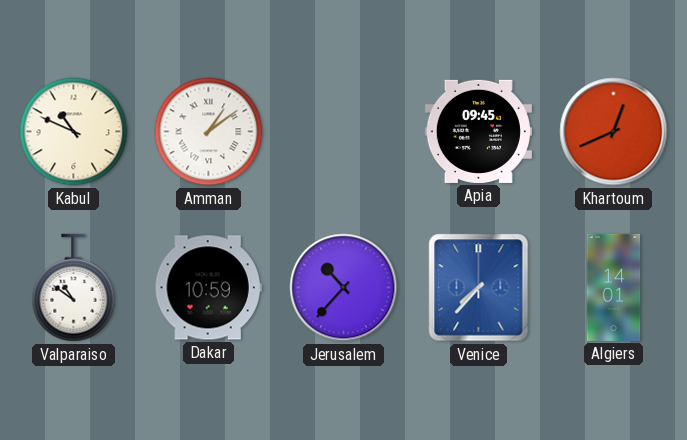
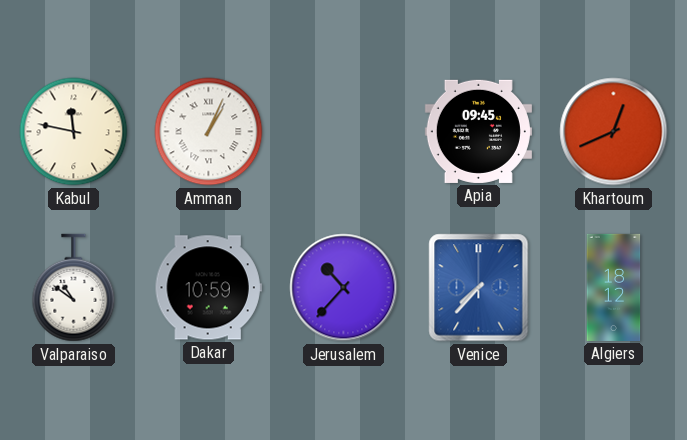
Kabul: 10:49 -> 11:47 (74, 132)
Amman: 1:09 -> 1:04 (209, 132)
Algiers: 14:01 -> 18:12 (614, 287)
